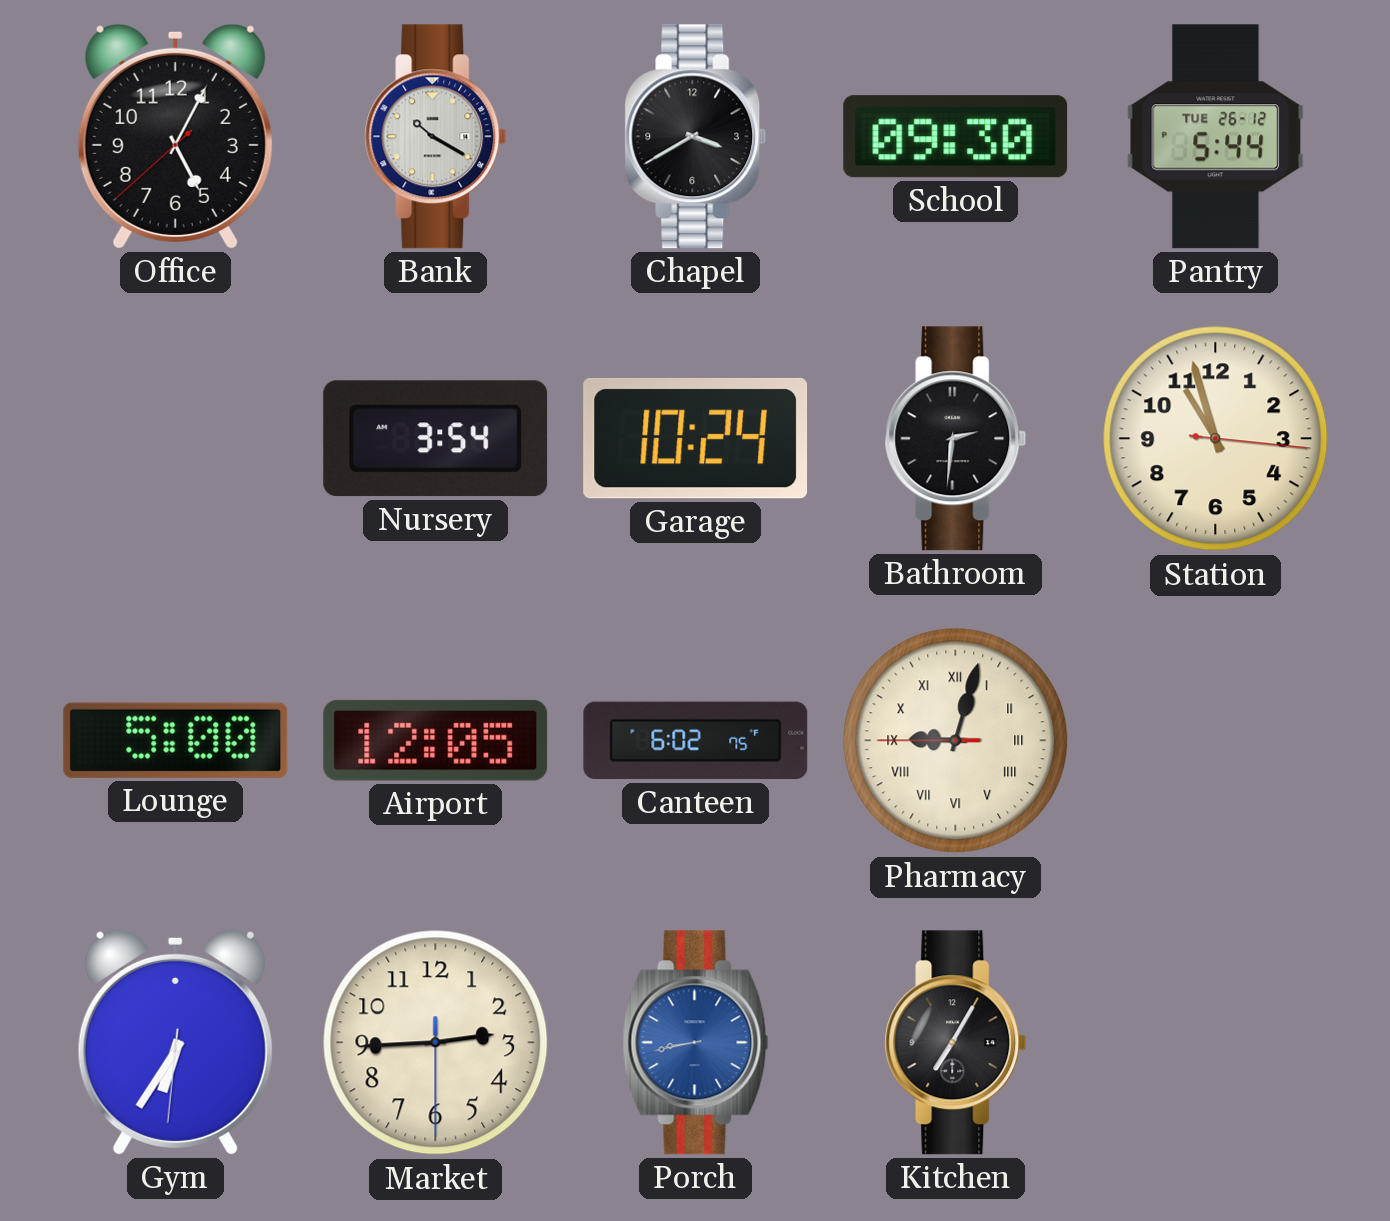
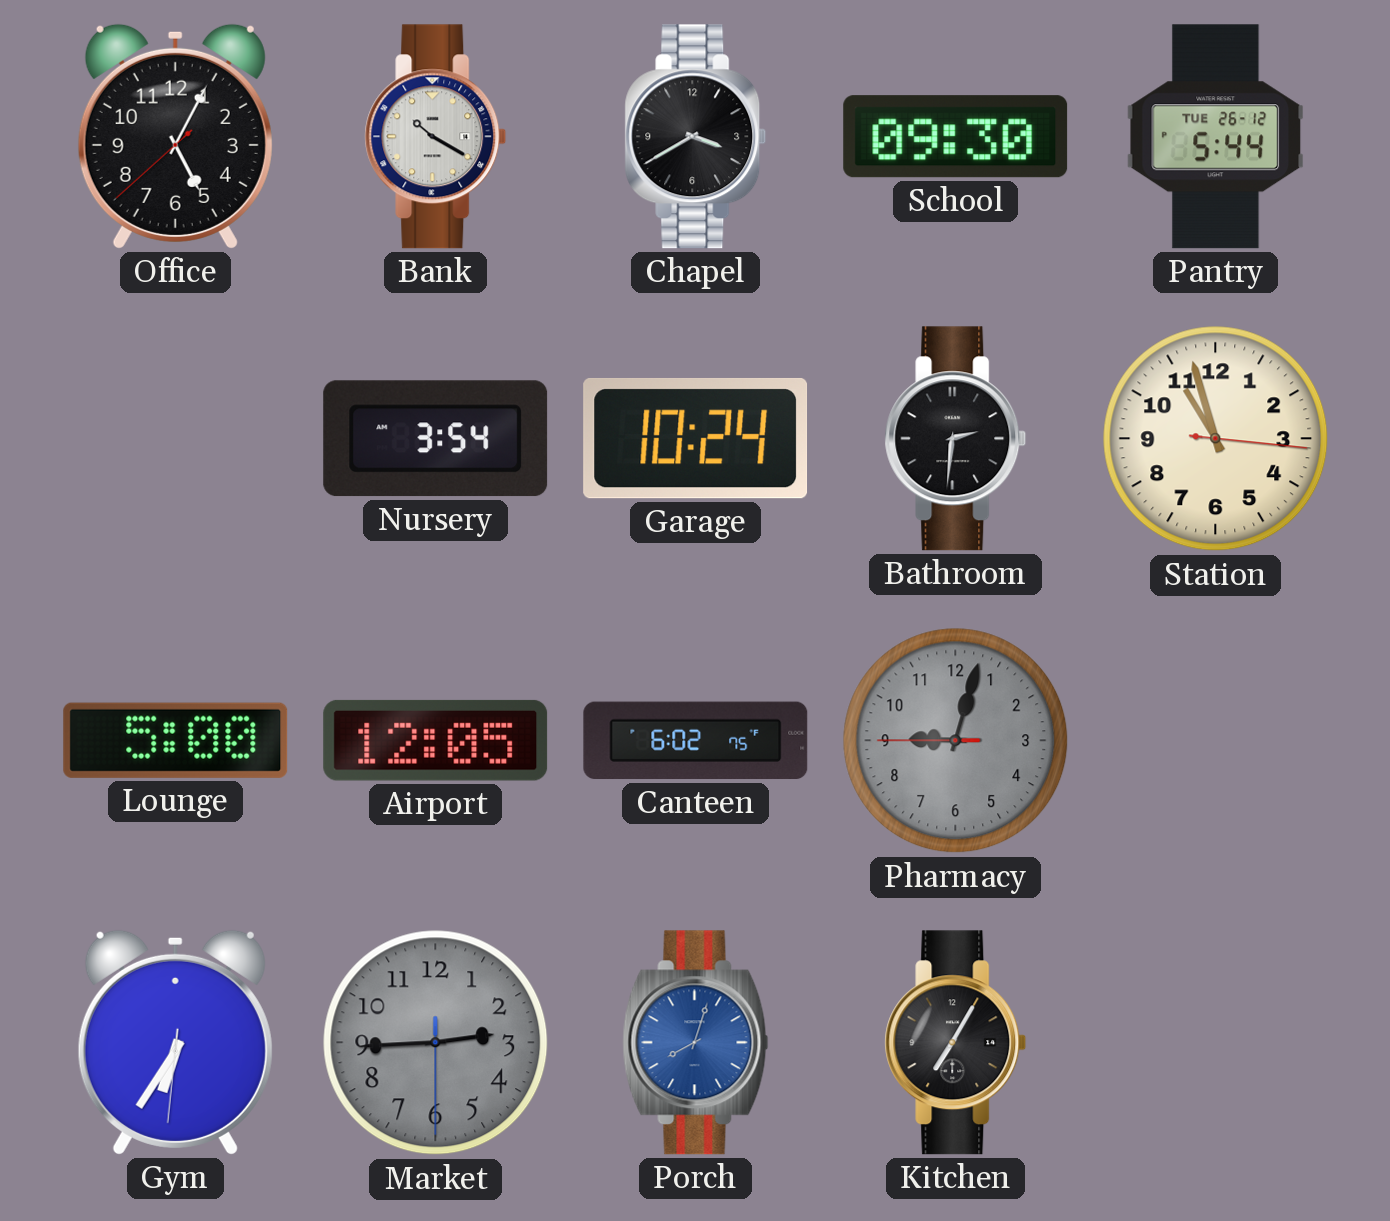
Pharmacy dial: cream -> grey (956, 741)
Pharmacy numerals: Roman -> Arabic (956, 741)
Market dial: cream -> grey (436, 1043)
Porch: 8:43 -> 8:03 (696, 1043)
